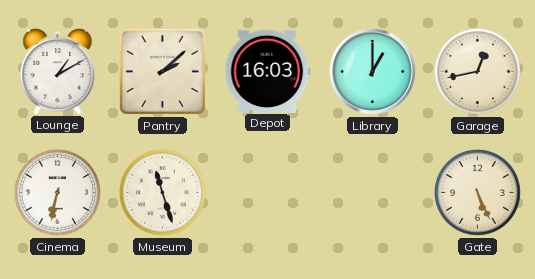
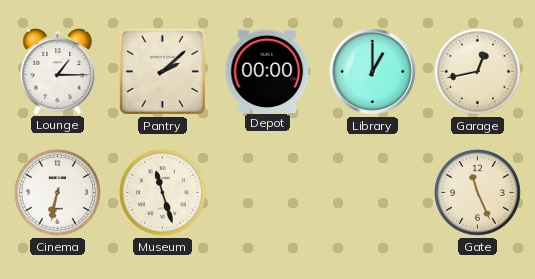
Lounge: 1:10 -> 1:15 (58, 72)
Depot: 16:03 -> 00:00 (268, 71)
Gate: 5:26 -> 11:26 (477, 192)
